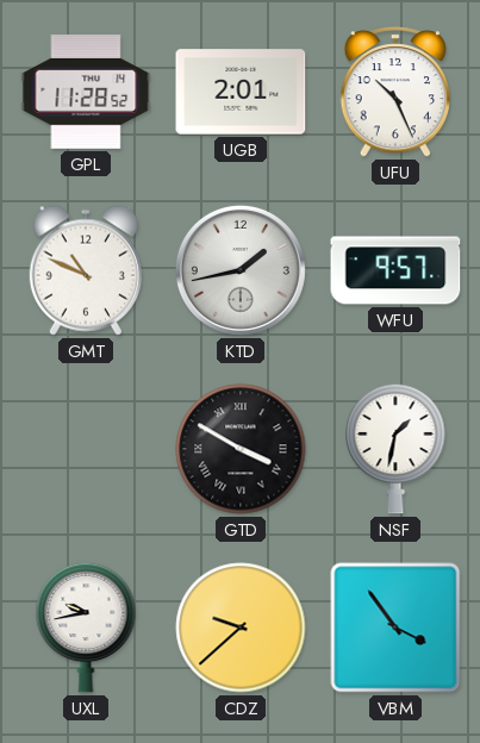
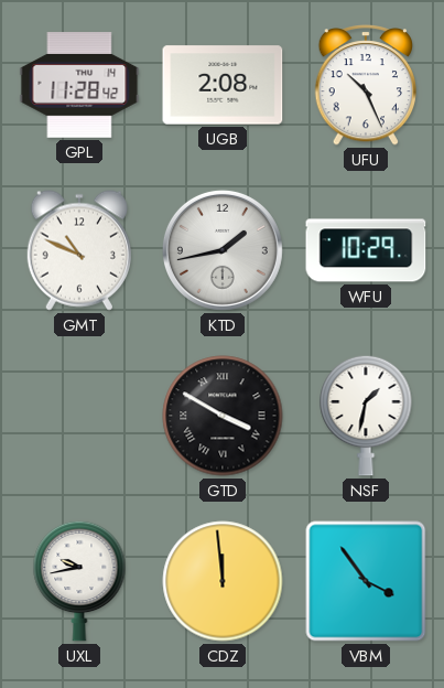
GPL: 11:28:52 -> 11:28:42 (79, 85)
UGB: 2:01 -> 2:08 (223, 85)
WFU: 9:57 -> 10:29 (366, 250)
CDZ: 9:38 -> 11:59 (223, 581)
